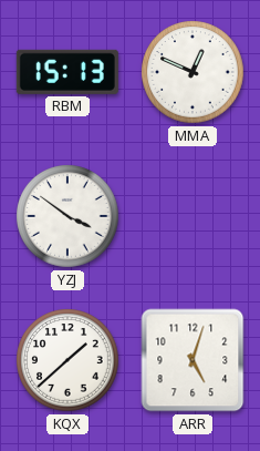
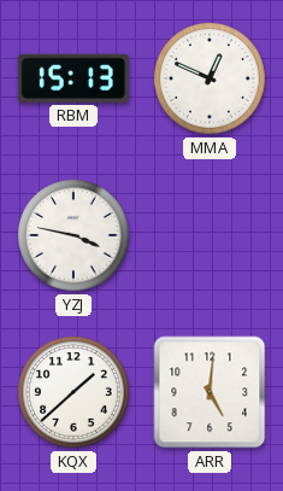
YZJ: 3:51 -> 3:47 (73, 235)
ARR: 5:03 -> 5:01 (210, 392)
